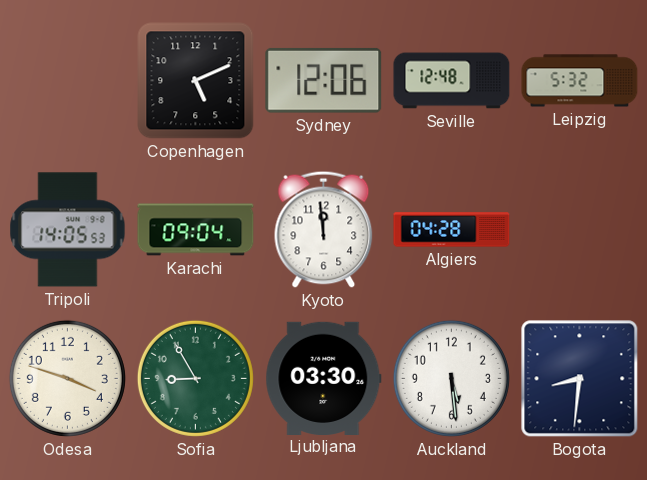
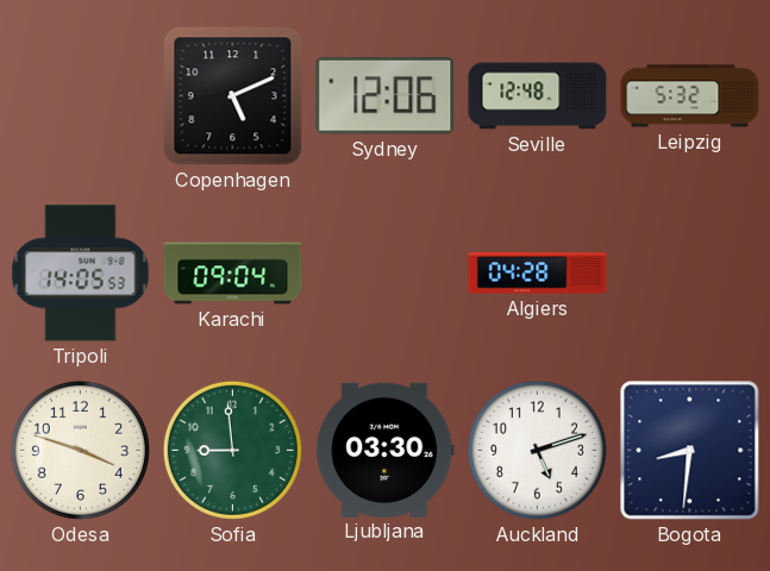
Kyoto: 11:59 -> none (324, 229)
Sofia: 8:55 -> 8:59 (232, 450)
Auckland: 5:29 -> 5:12 (537, 450)
